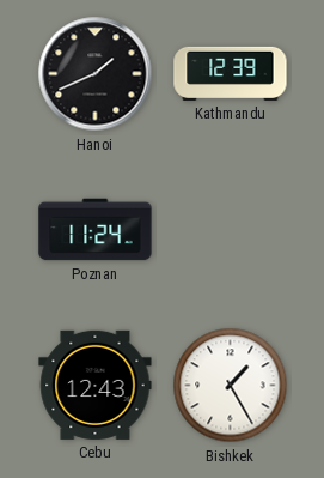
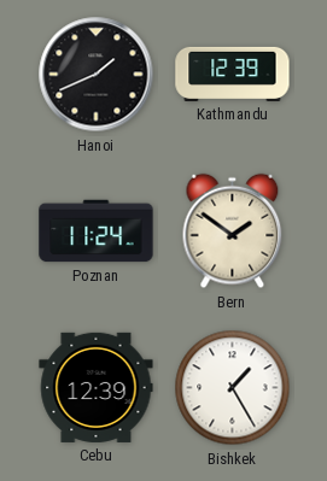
Bern: none -> 1:51 (233, 231)
Cebu: 12:43 -> 12:39 (97, 387)
